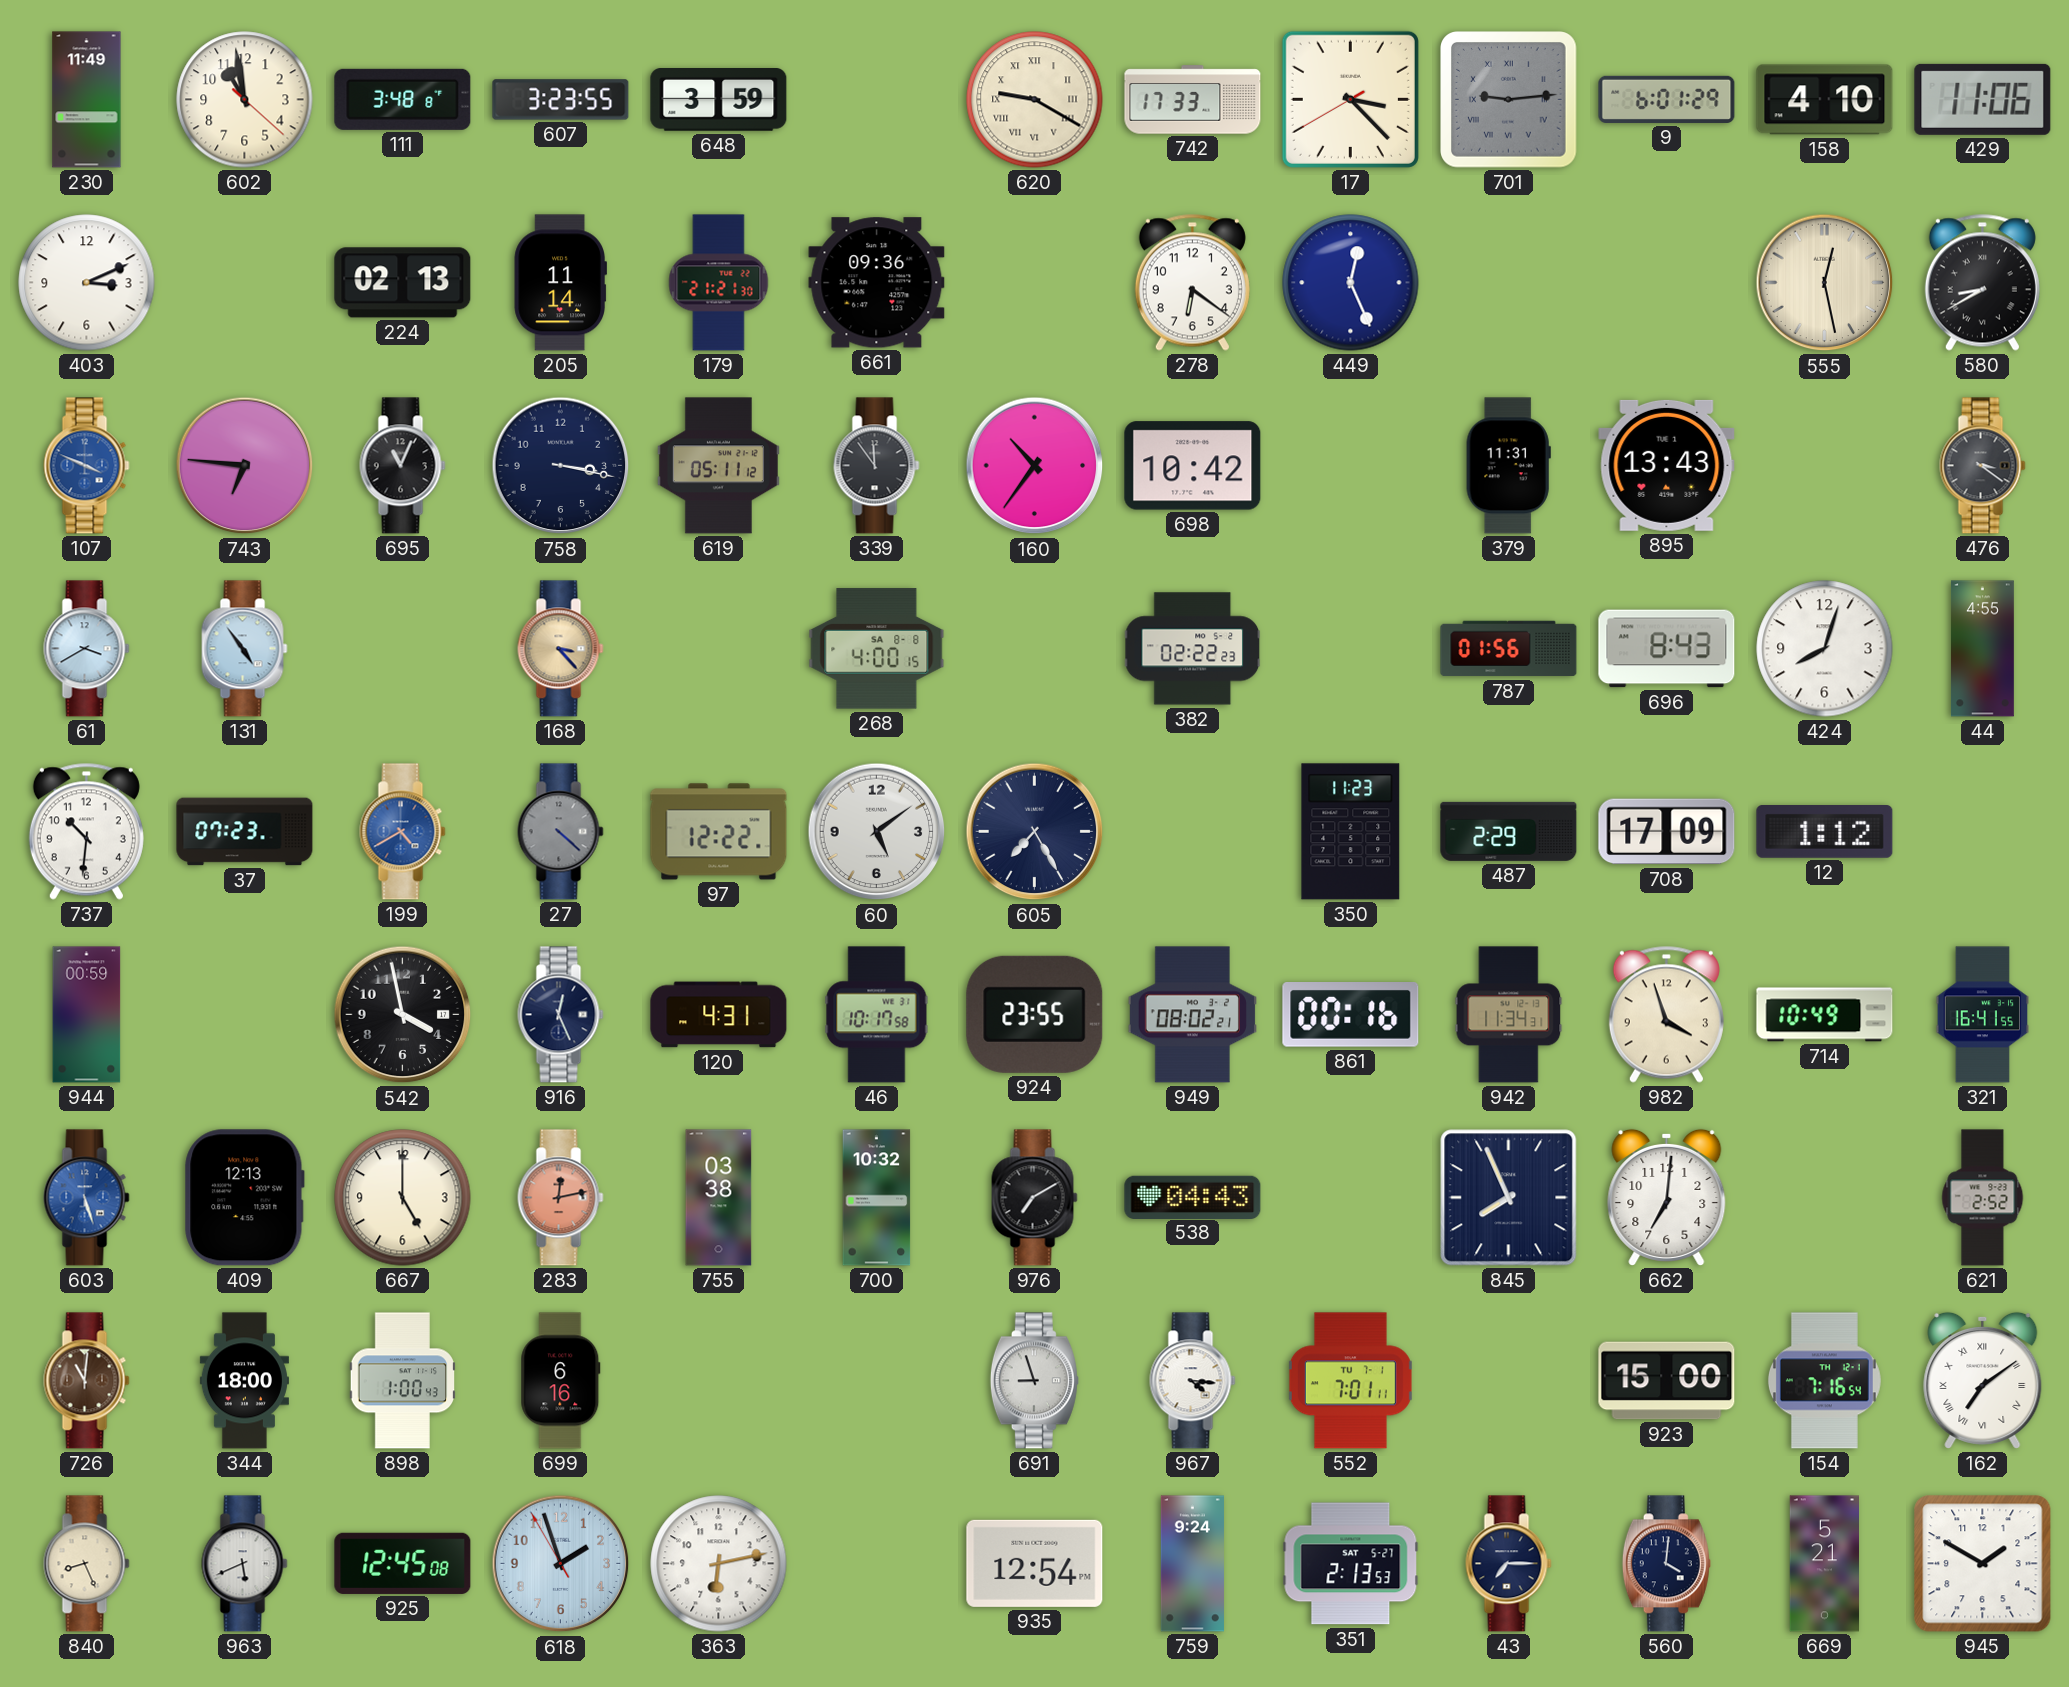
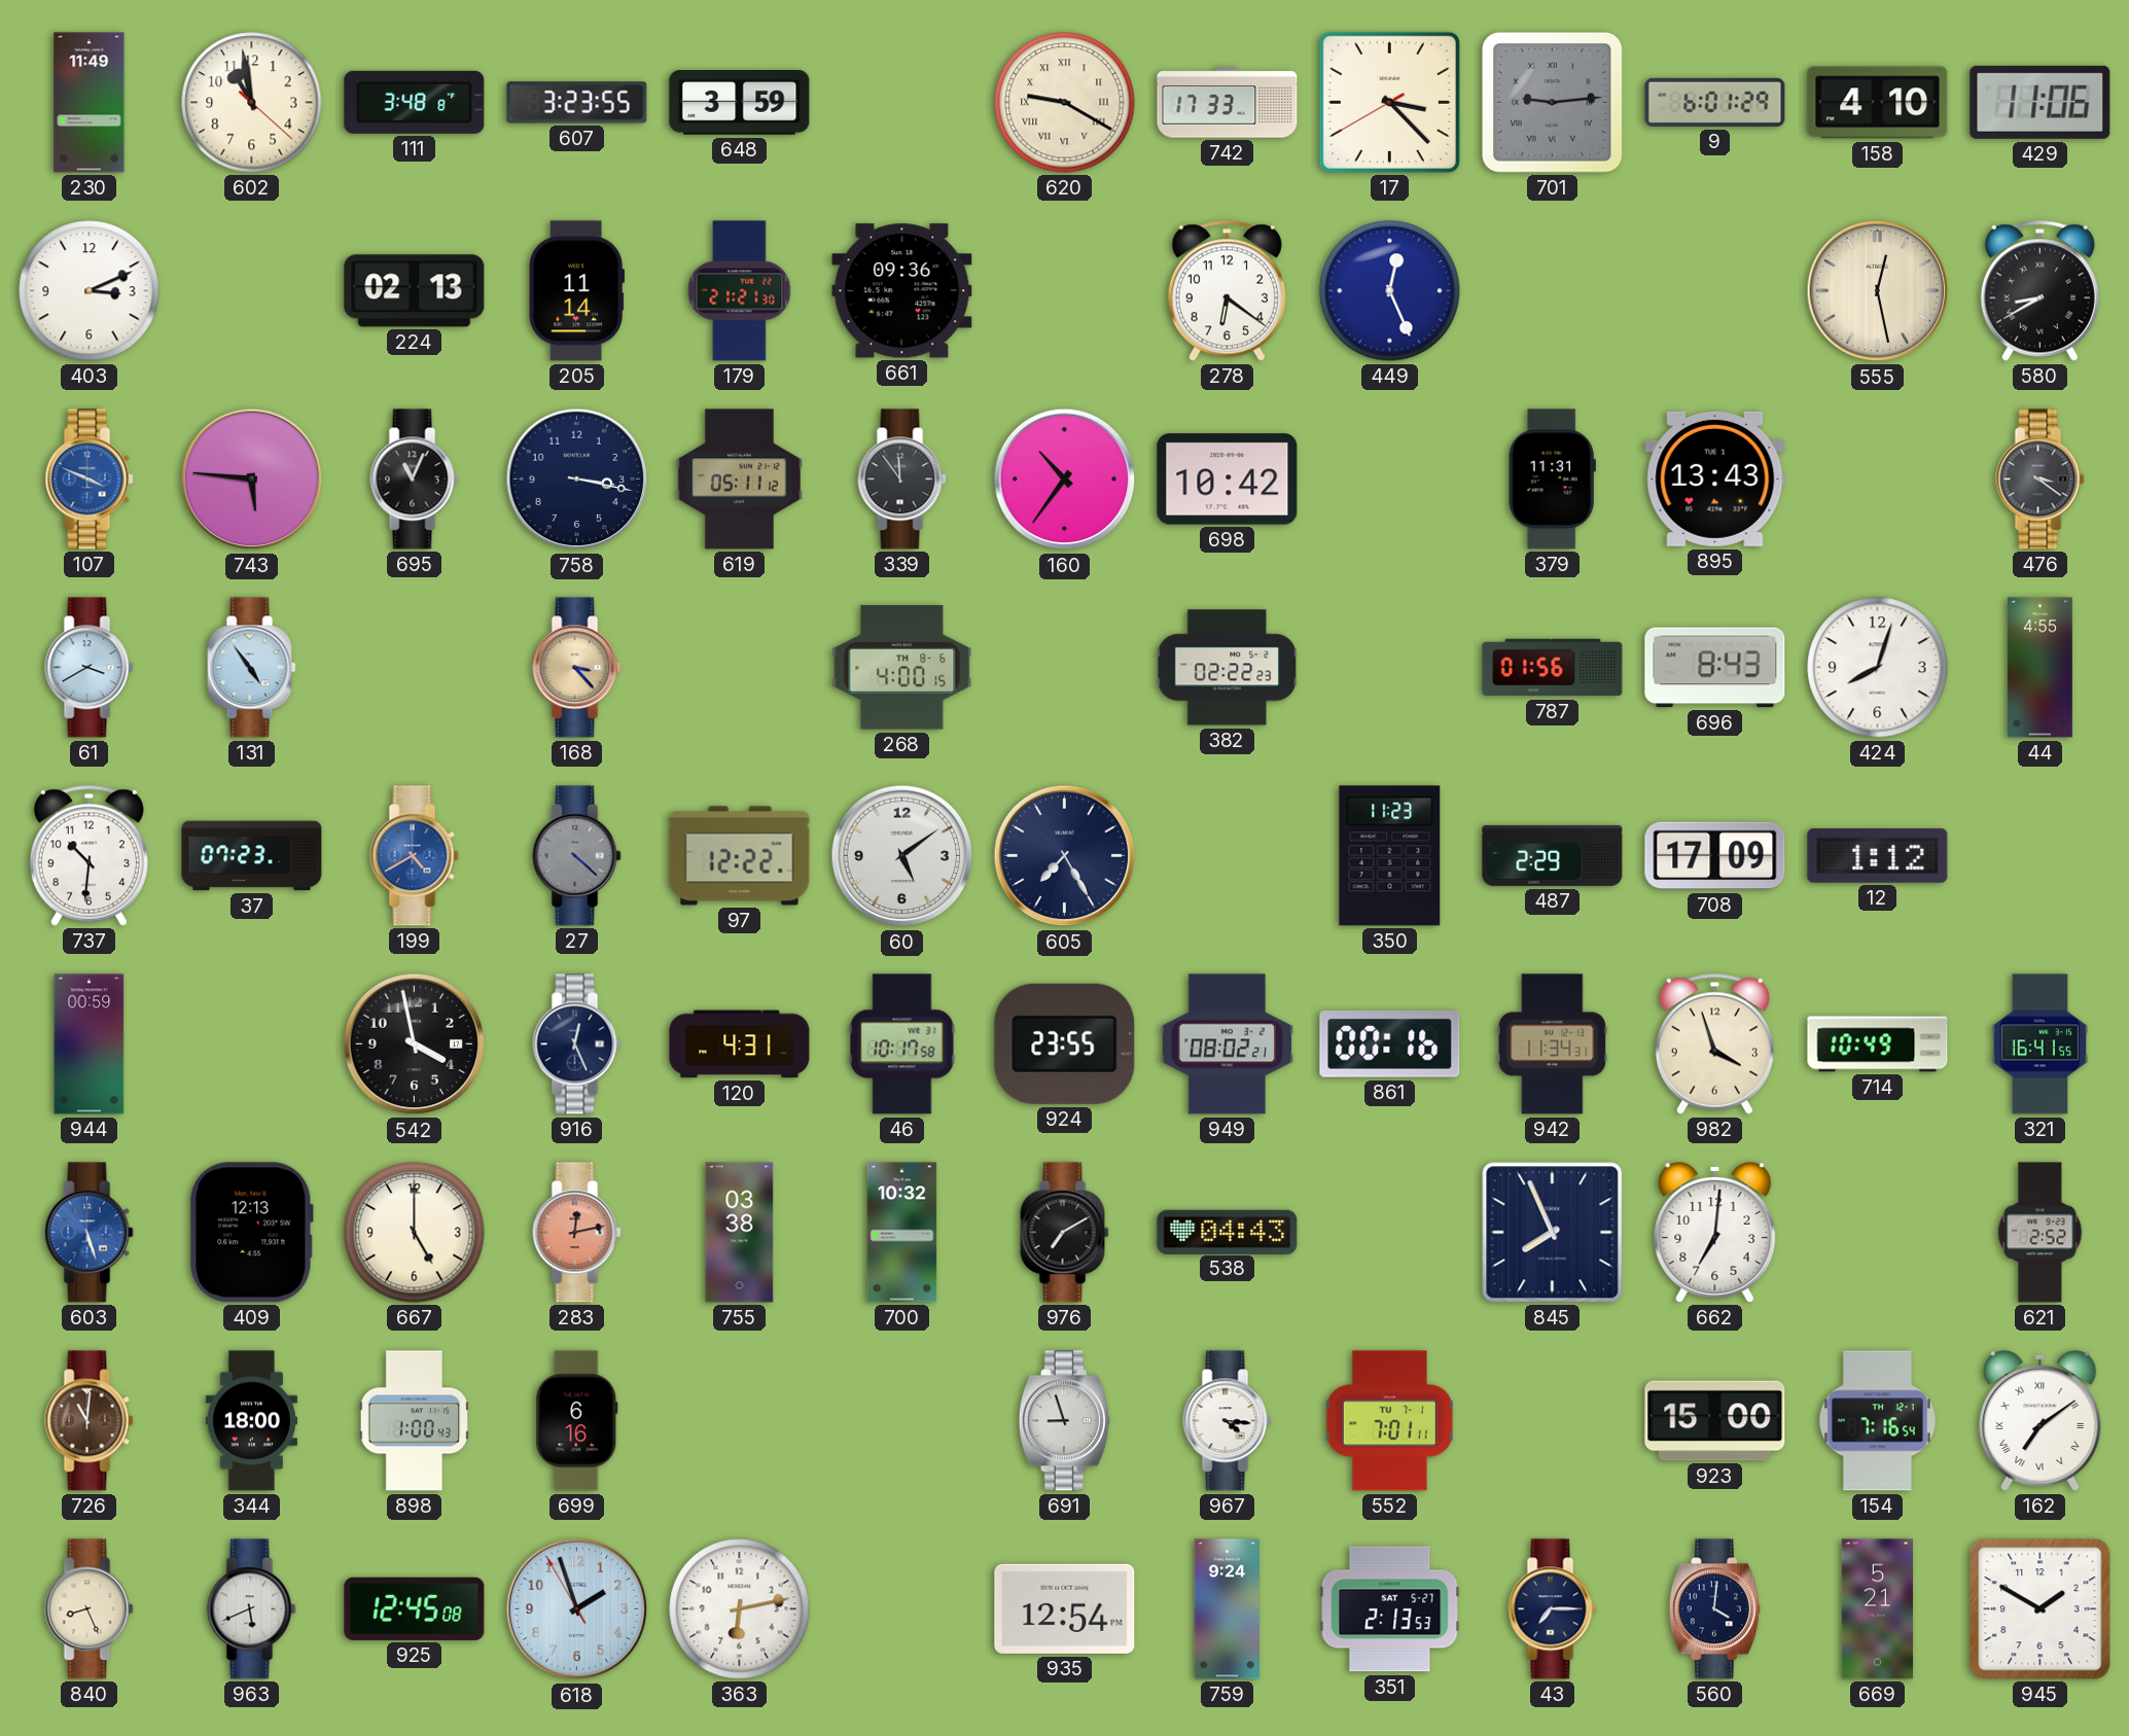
743: 6:46 -> 5:46 (252, 480)
268 date: SA 8-8 -> TH 8-6 (902, 668)
